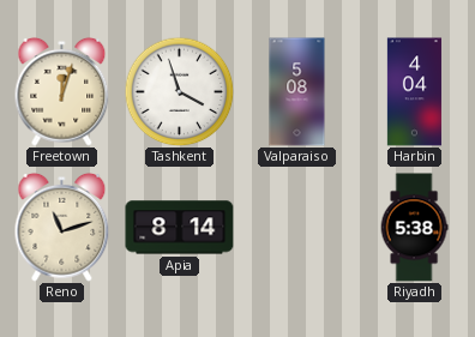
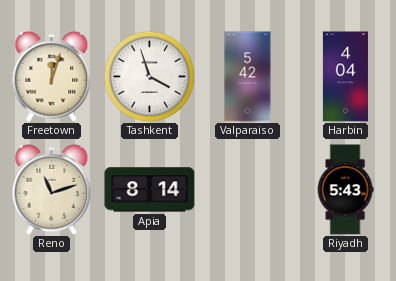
Valparaiso: 5:08 -> 5:42 (248, 77)
Riyadh: 5:38 -> 5:43 (345, 190)
